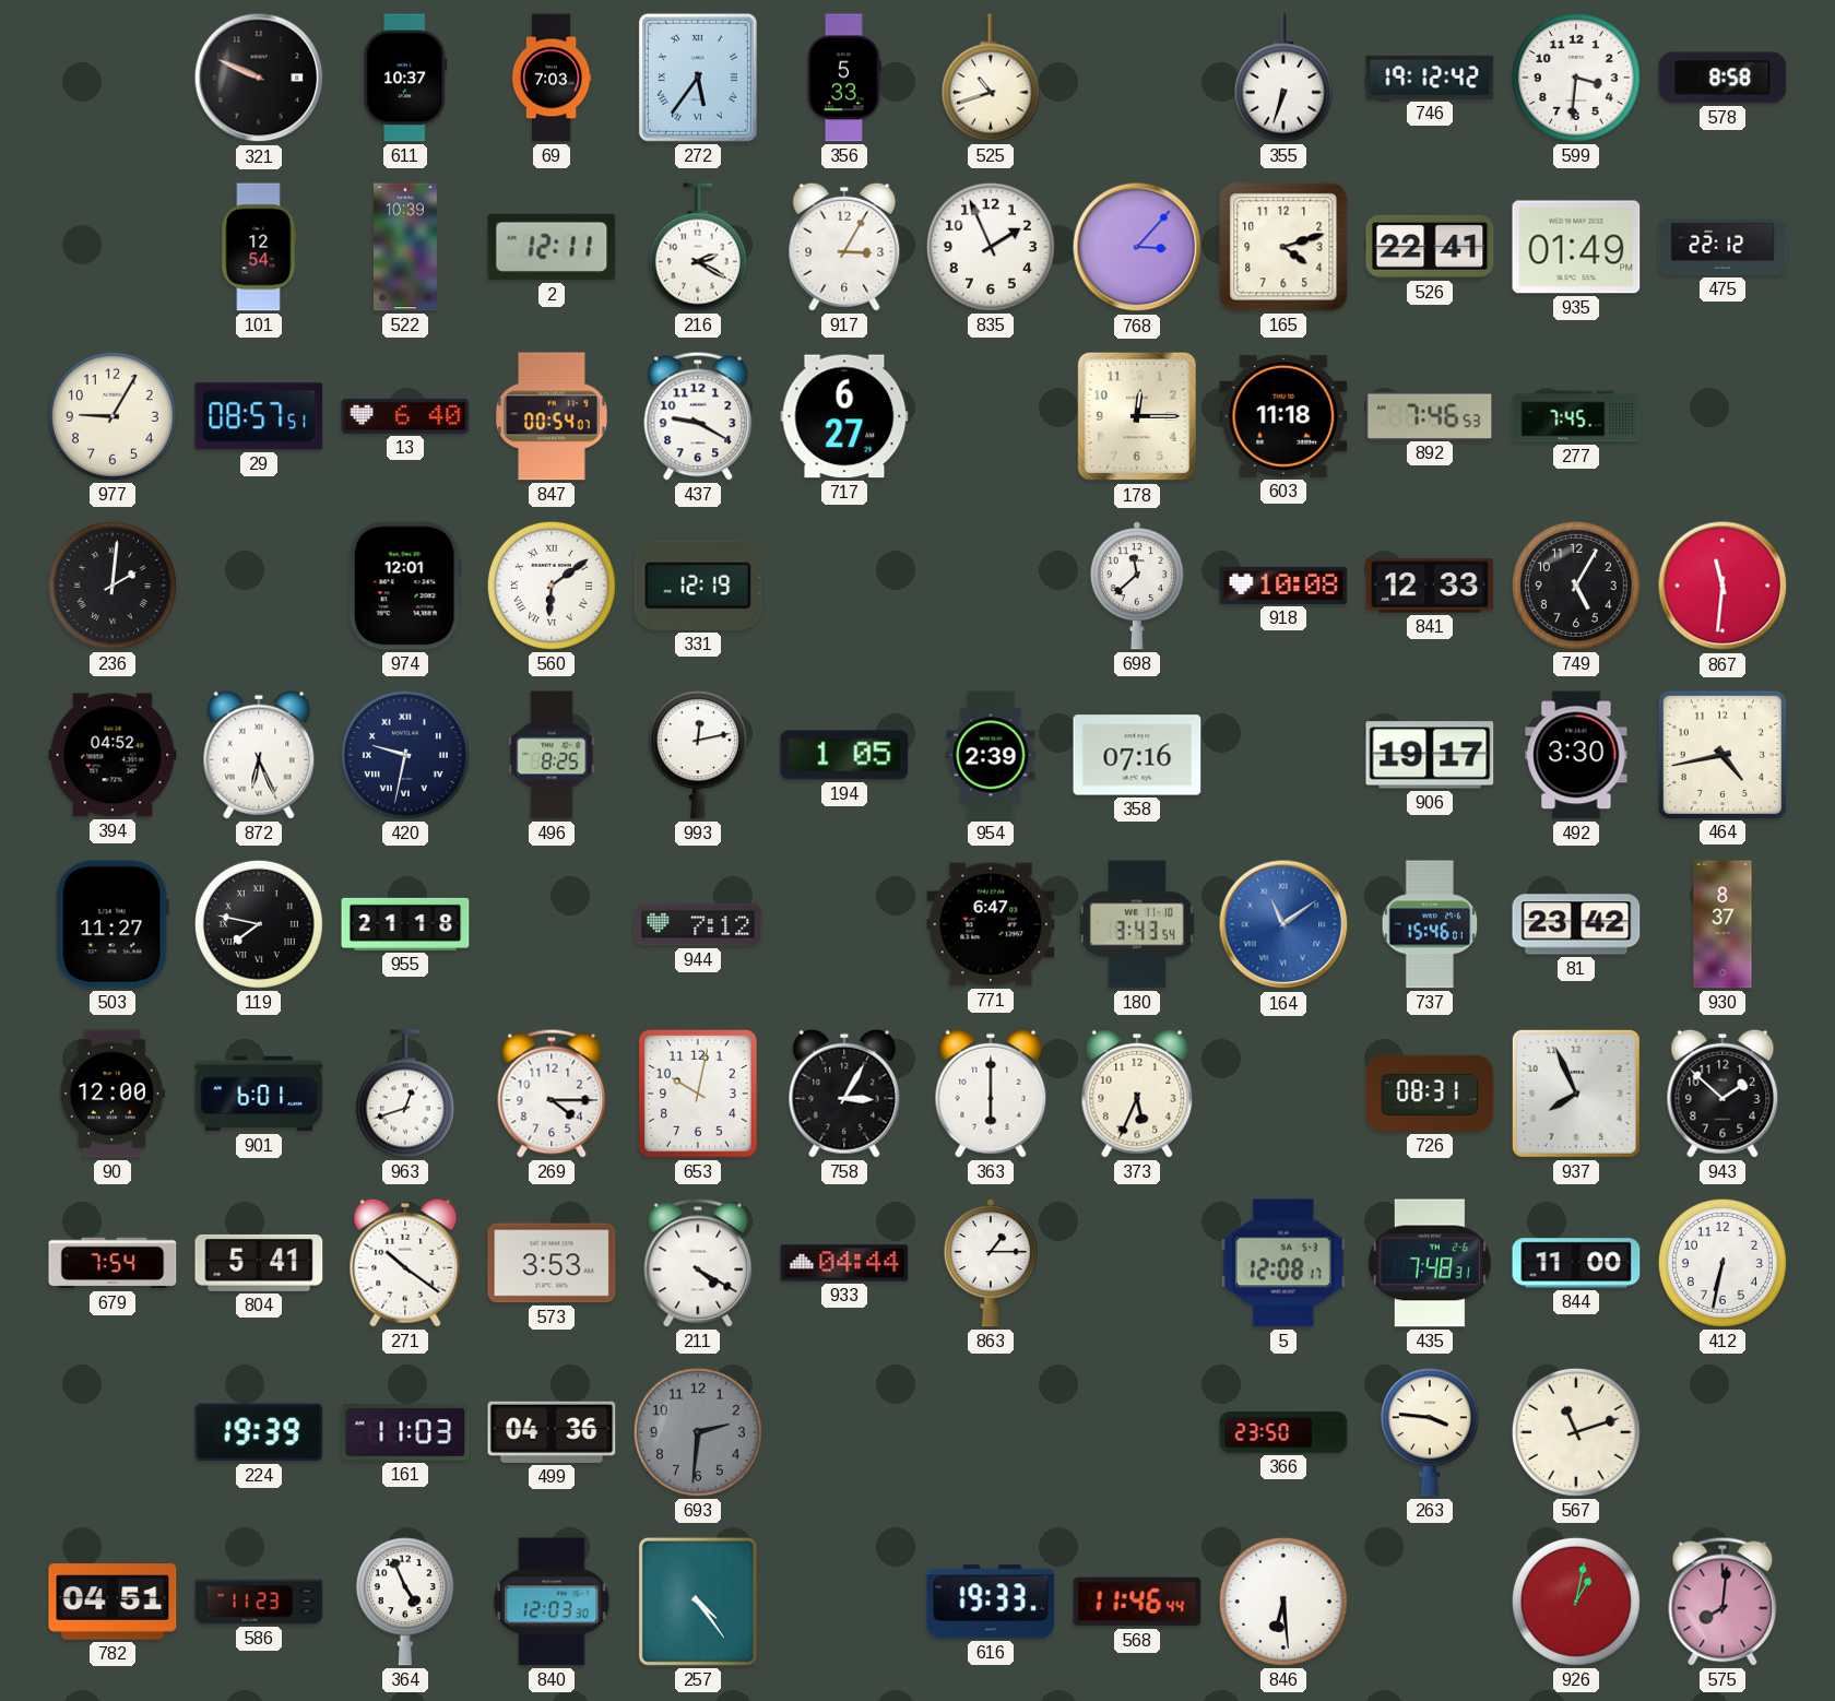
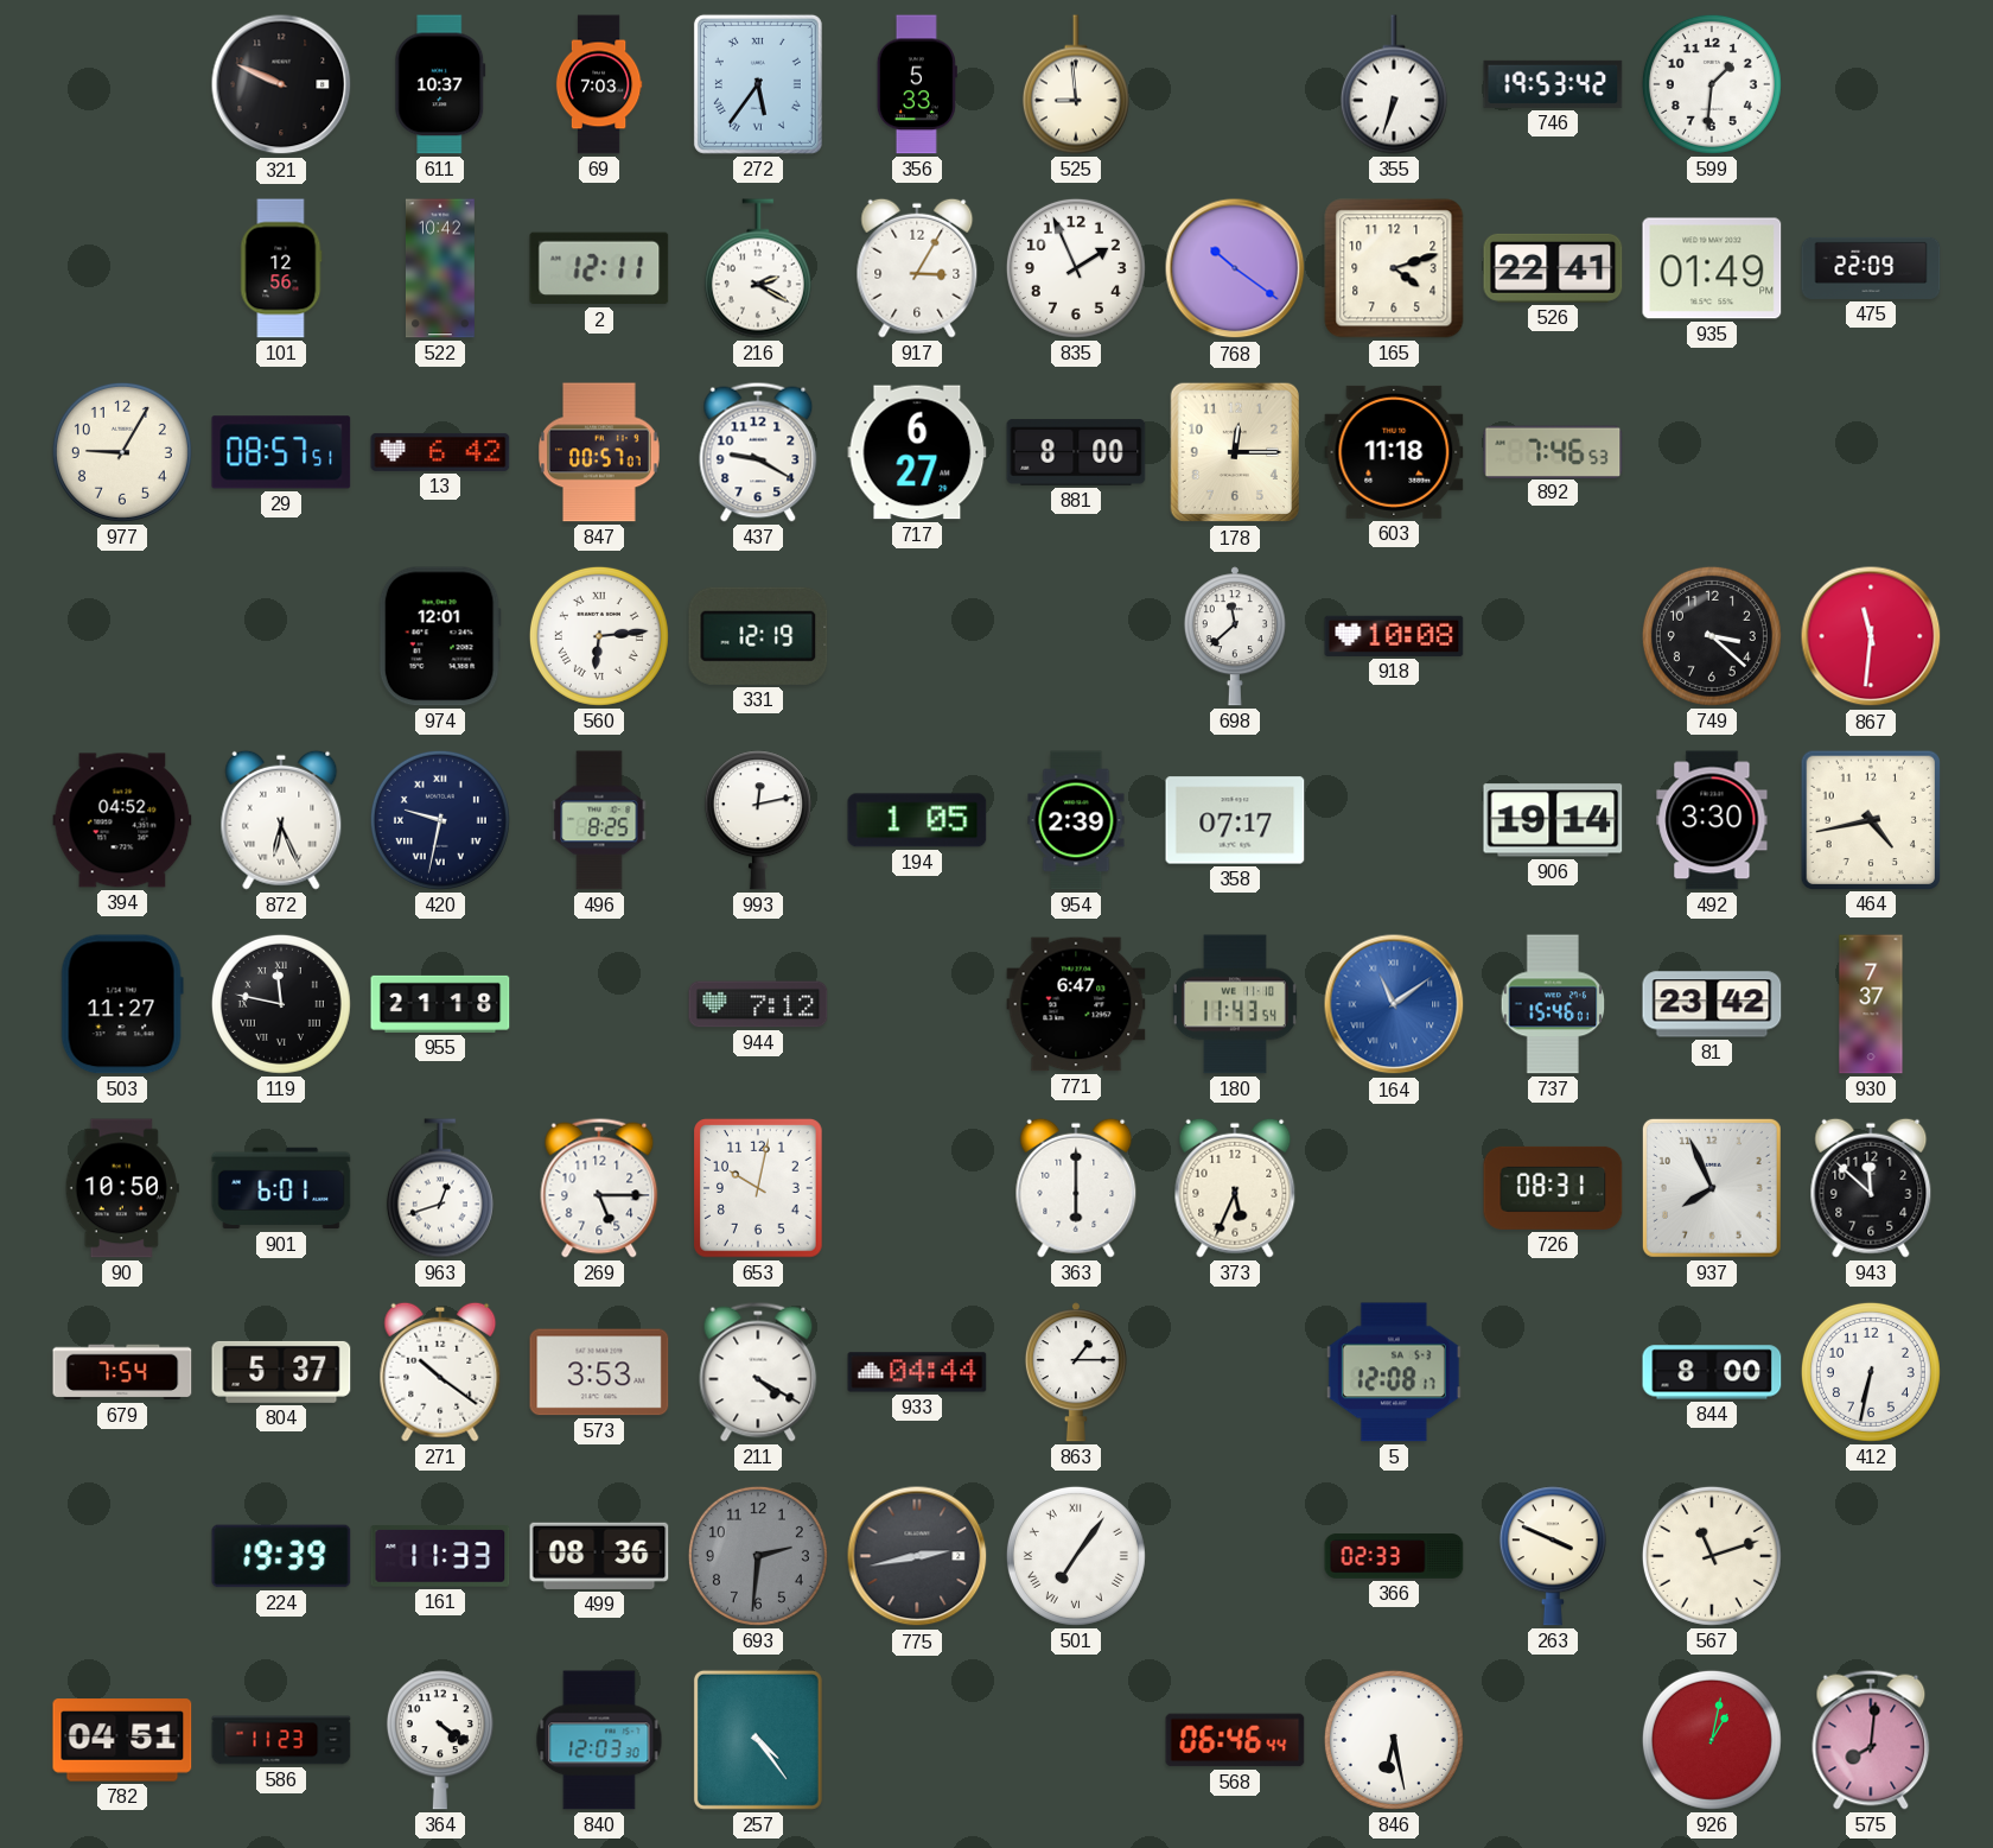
525: 10:42 -> 8:59 (1076, 84)
746: 19:12 -> 19:53 (1553, 84)
599: 3:31 -> 1:31 (1712, 84)
578: 8:58 -> none (1722, 78)
101: 12:54 -> 12:56 (281, 268)
522: 10:39 -> 10:42 (440, 268)
768: 3:07 -> 10:21 (1235, 268)
475: 22:12 -> 22:09 (1871, 268)
13: 6:40 -> 6:42 (440, 452)
847: 00:54 -> 00:57 (600, 452)
881: none -> 8:00 (1076, 452)
277: 7:45 -> none (1576, 416)
236: 2:01 -> none (113, 586)
560: 6:09 -> 6:14 (599, 636)
841: 12:33 -> none (1430, 586)
749: 5:05 -> 3:22 (1712, 636)
358: 07:16 -> 07:17 (1235, 820)
906: 19:17 -> 19:14 (1553, 820)
119: 7:47 -> 11:47 (281, 1004)
180: 3:43 -> 11:43 (1235, 1004)
930: 8:37 -> 7:37 (1871, 1004)
90: 12:00 -> 10:50 (122, 1188)
269: 4:15 -> 5:15 (599, 1188)
758: 3:05 -> none (844, 1094)
943: 1:52 -> 11:52 (1871, 1188)
804: 5:41 -> 5:37 (281, 1372)
435: 7:48 -> none (1430, 1263)
844: 11:00 -> 8:00 (1712, 1372)
161: 11:03 -> 11:33 (440, 1557)
499: 04:36 -> 08:36 (599, 1556)
775: none -> 2:43 (917, 1556)
501: none -> 7:06 (1076, 1556)
366: 23:50 -> 02:33 (1394, 1556)
263: 3:46 -> 3:49 (1553, 1556)
364: 4:56 -> 4:21 (440, 1740)
616: 19:33 -> none (991, 1602)
568: 11:46 -> 06:46 (1235, 1740)
846: 6:29 -> 6:28 (1394, 1740)
